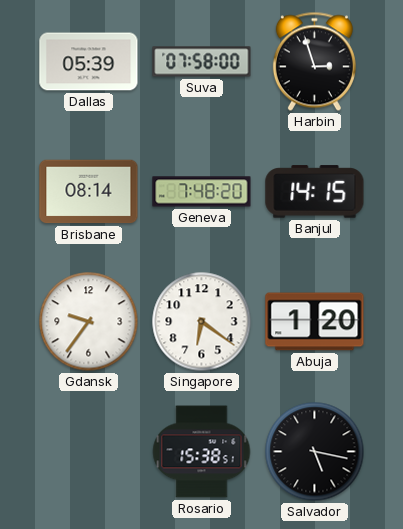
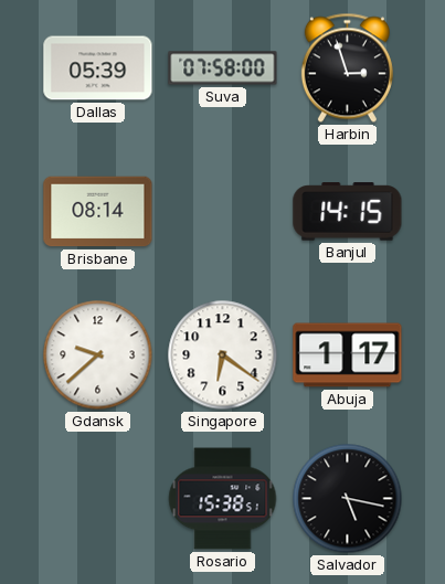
Geneva: 7:48 -> none (202, 192)
Gdansk: 9:36 -> 9:38 (98, 355)
Abuja: 1:20 -> 1:17 (348, 355)
